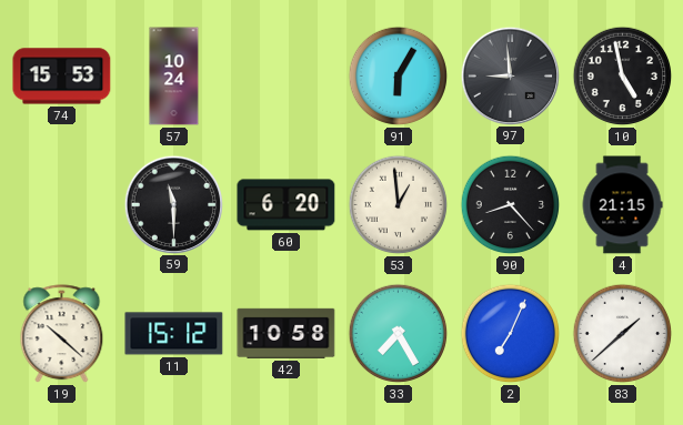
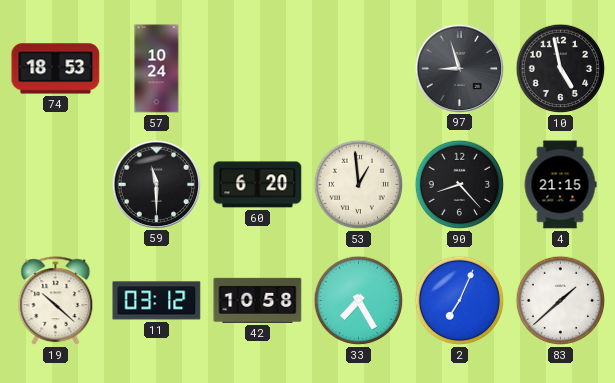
74: 15:53 -> 18:53 (56, 69)
91: 6:05 -> none (399, 77)
97: 8:59 -> 8:57 (459, 68)
11: 15:12 -> 03:12 (157, 301)
